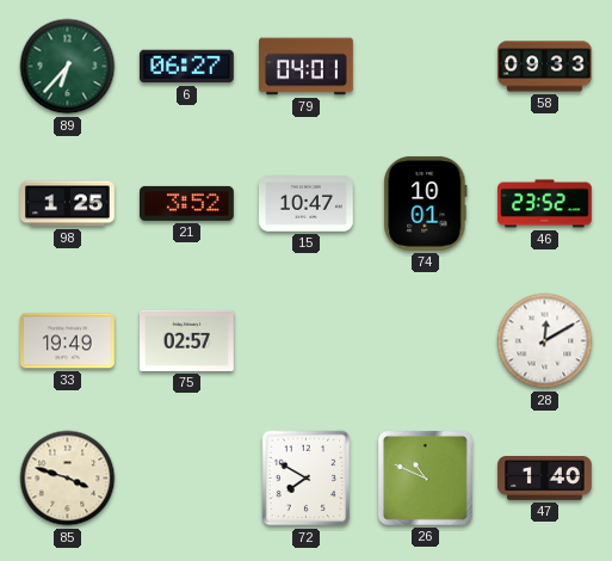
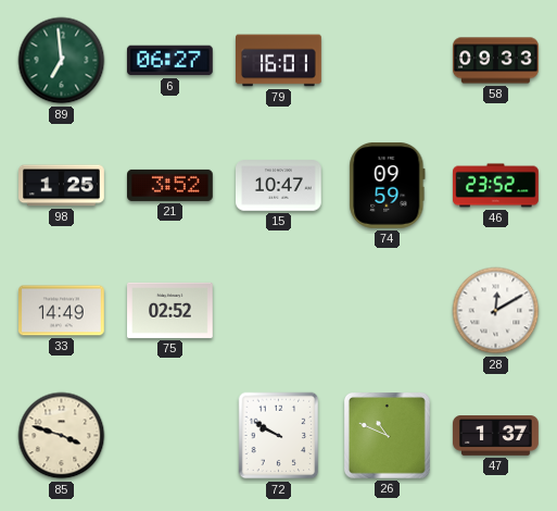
89: 6:37 -> 6:59 (62, 61)
79: 04:01 -> 16:01 (279, 61)
74: 10:01 -> 09:59 (388, 185)
33: 19:49 -> 14:49 (62, 311)
75: 02:57 -> 02:52 (170, 310)
72: 7:50 -> 9:50 (279, 436)
47: 1:40 -> 1:37 (496, 436)
